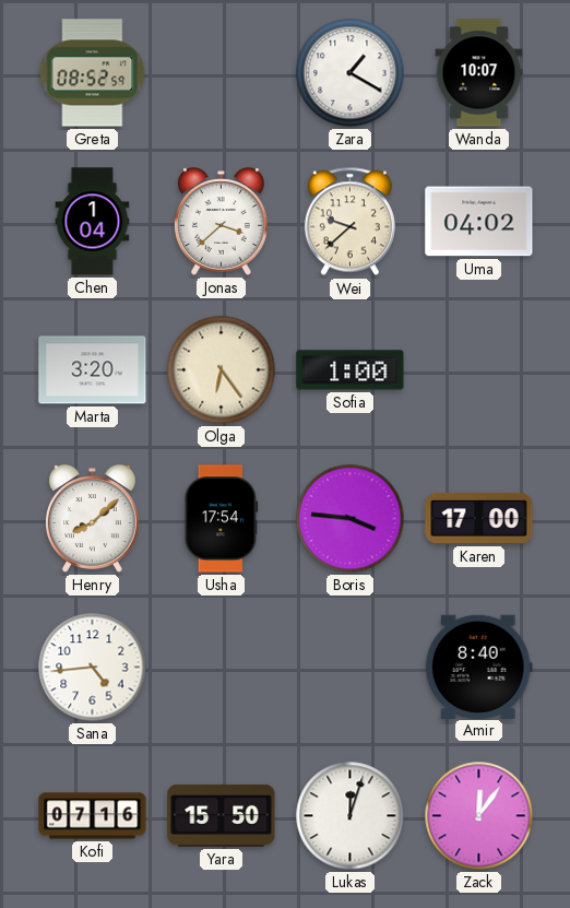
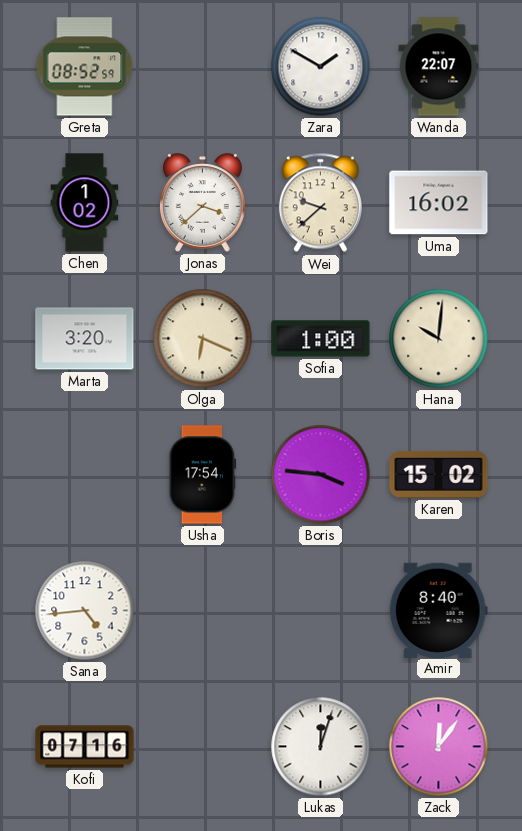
Zara: 1:20 -> 1:50 (321, 67)
Wanda: 10:07 -> 22:07 (439, 67)
Chen: 1:04 -> 1:02 (85, 203)
Uma: 04:02 -> 16:02 (439, 203)
Olga: 6:24 -> 6:19 (203, 339)
Hana: none -> 10:01 (439, 339)
Henry: 8:08 -> none (93, 519)
Karen: 17:00 -> 15:02 (439, 474)
Yara: 15:50 -> none (222, 815)
